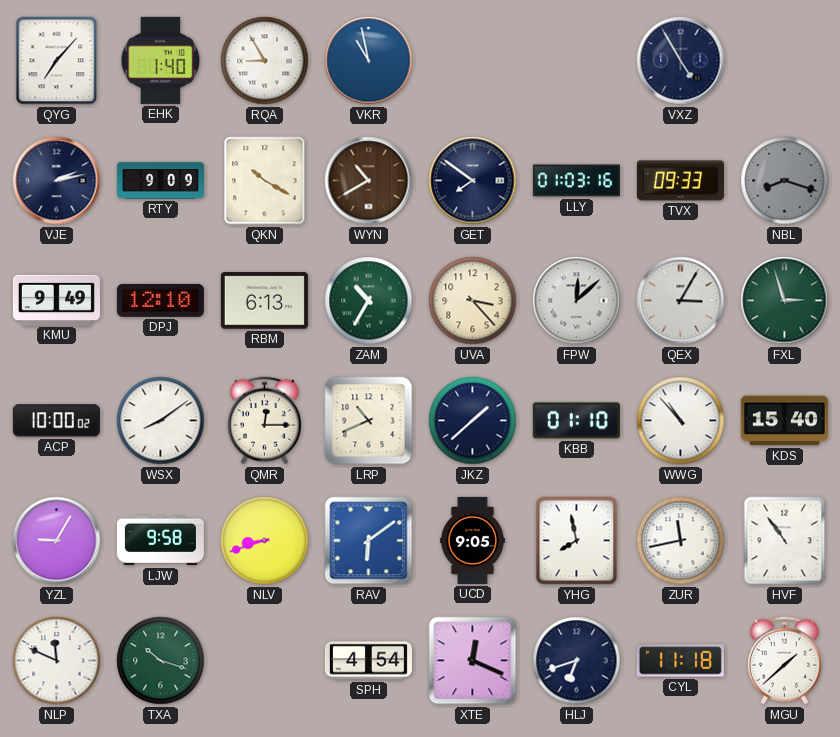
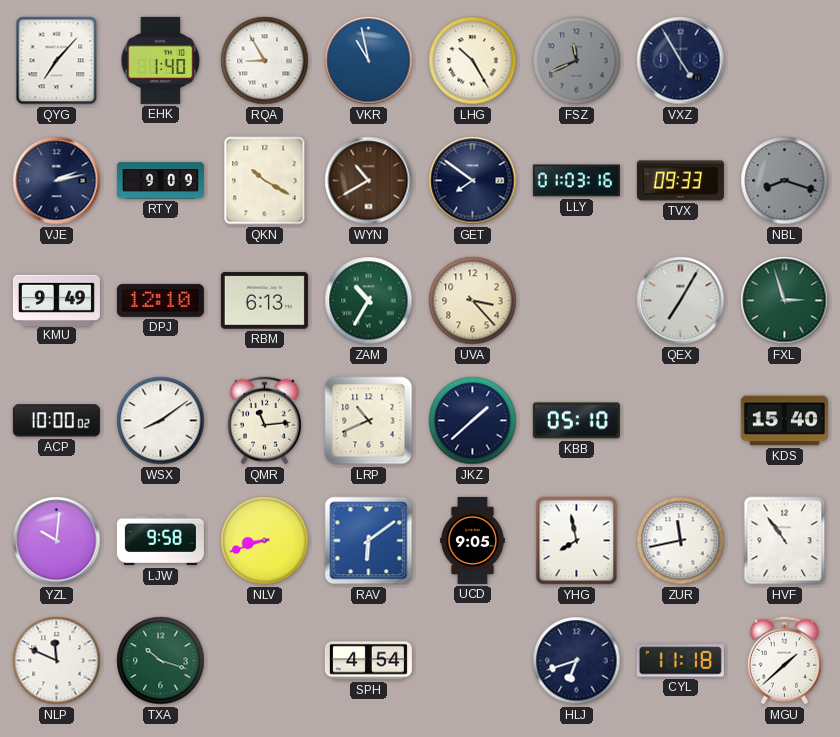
LHG: none -> 10:25 (473, 61)
FSZ: none -> 11:41 (577, 61)
FPW: 12:08 -> none (577, 301)
QEX: 3:05 -> 7:05 (681, 301)
QMR: 12:15 -> 11:14 (264, 421)
KBB: 01:10 -> 05:10 (576, 421)
WWG: 10:53 -> none (681, 421)
YZL: 9:05 -> 10:01 (57, 541)
XTE: 12:19 -> none (473, 661)
